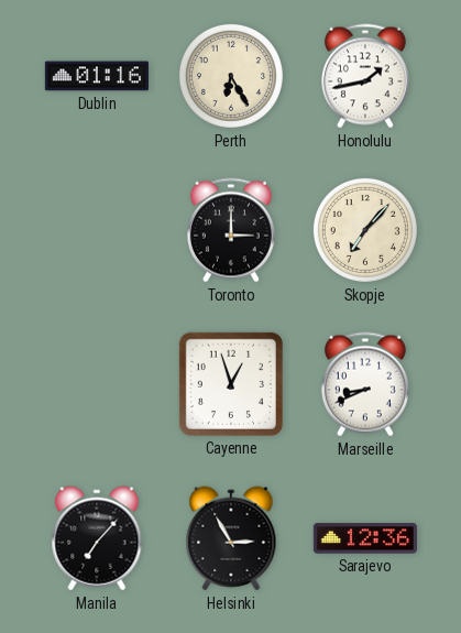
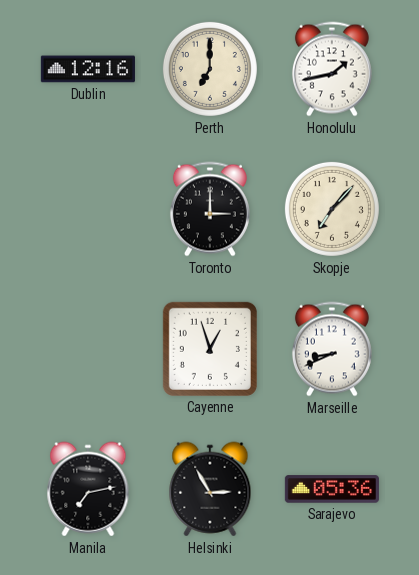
Dublin: 01:16 -> 12:16 (88, 69)
Perth: 6:25 -> 7:00 (210, 69)
Manila: 7:07 -> 7:13 (88, 489)
Sarajevo: 12:36 -> 05:36 (332, 489)
